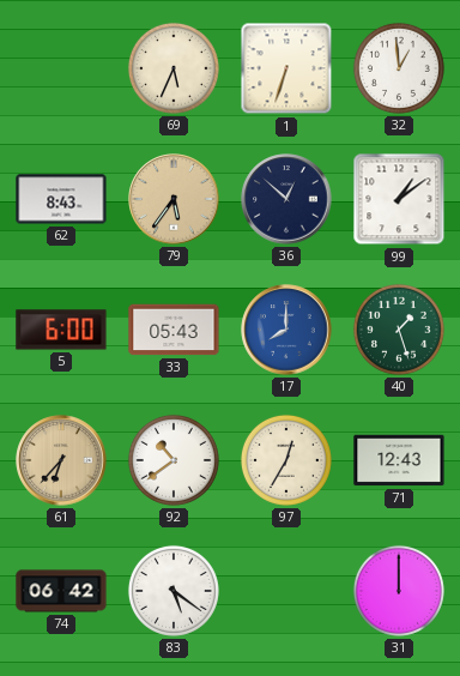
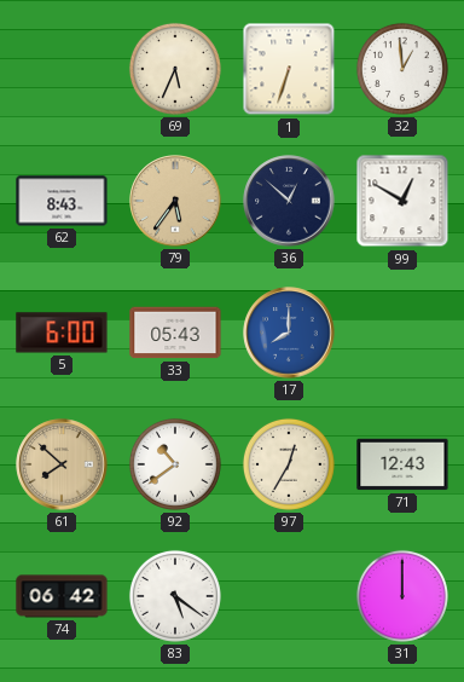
99: 1:09 -> 12:50 (402, 201)
40: 1:27 -> none (399, 330)
61: 6:37 -> 7:52 (62, 464)
